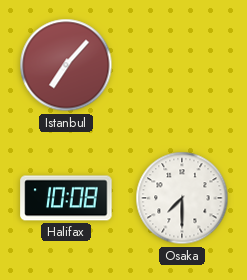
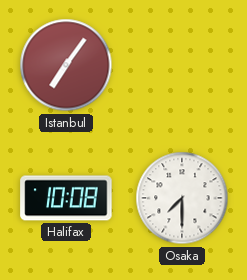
Istanbul: 7:07 -> 7:06 (66, 65)
